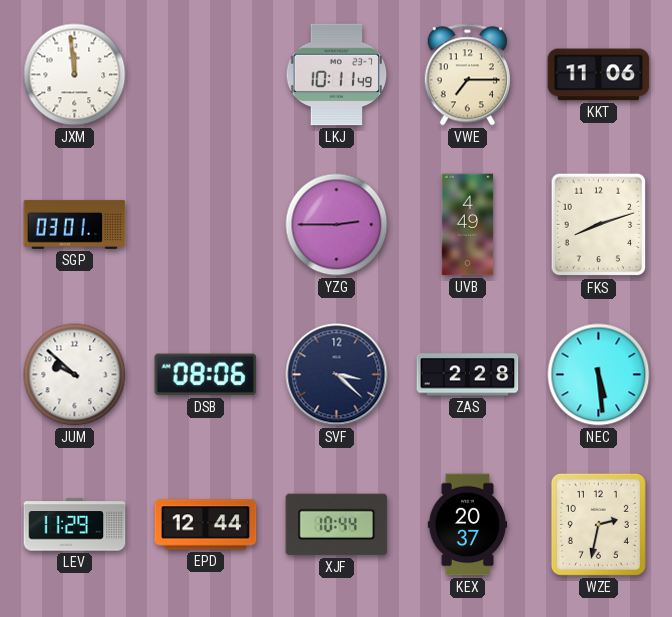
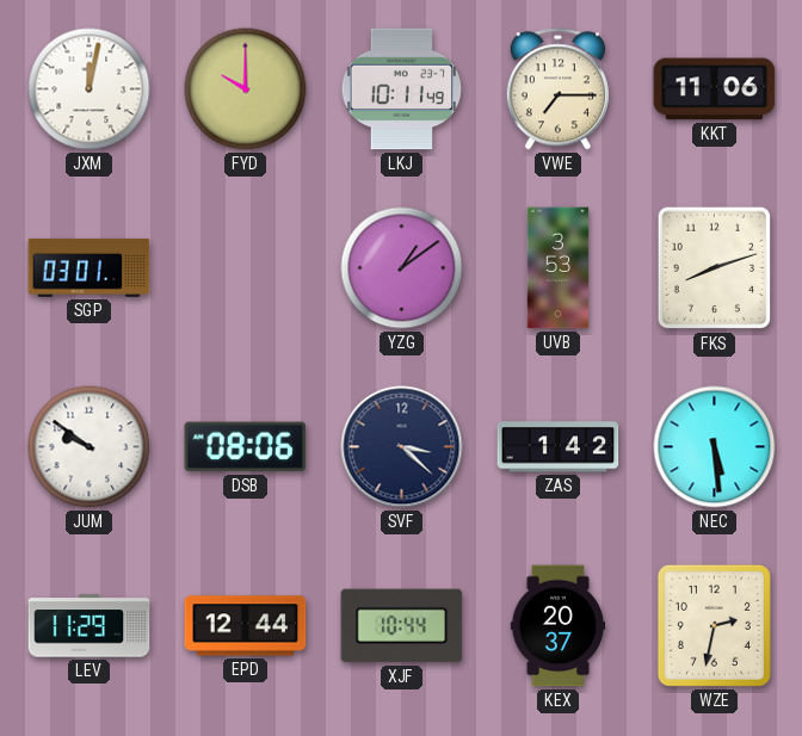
JXM: 11:59 -> 12:02 (90, 89)
FYD: none -> 10:00 (246, 89)
YZG: 2:45 -> 1:09 (402, 268)
UVB: 4:49 -> 3:53 (559, 268)
JUM: 9:52 -> 9:51 (90, 447)
ZAS: 2:28 -> 1:42 (559, 447)
